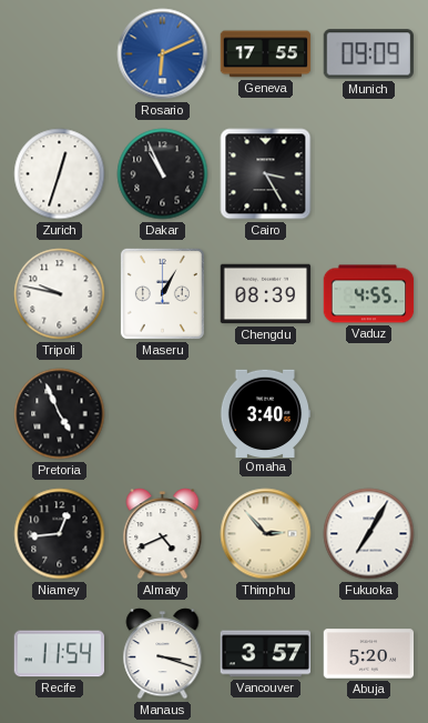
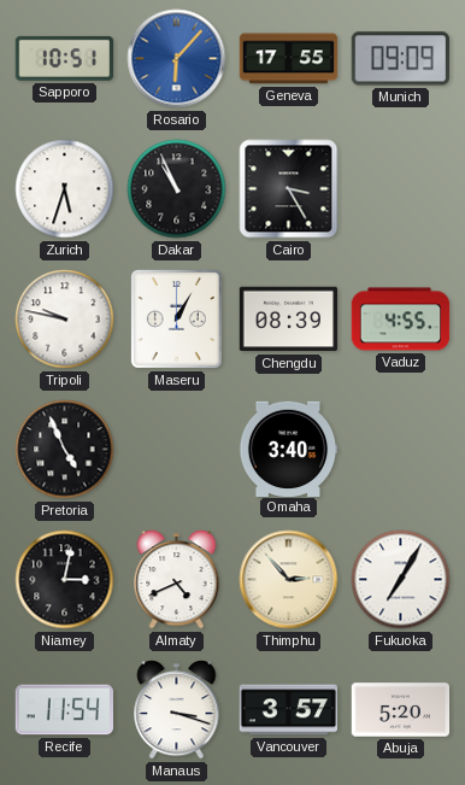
Sapporo: none -> 10:51 (64, 58)
Rosario: 6:11 -> 6:07 (177, 59)
Zurich: 12:33 -> 5:33 (65, 189)
Niamey: 12:44 -> 3:02 (65, 580)
